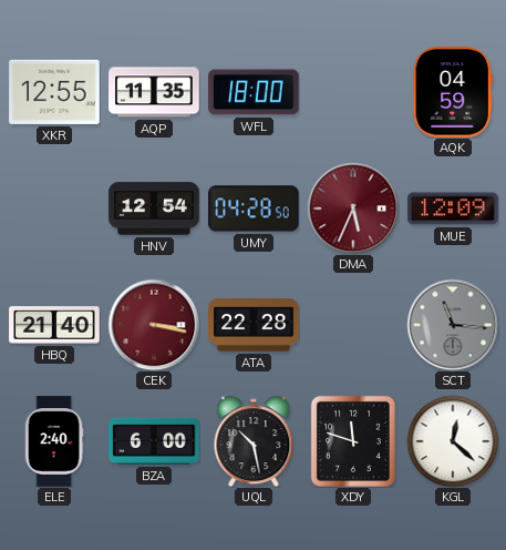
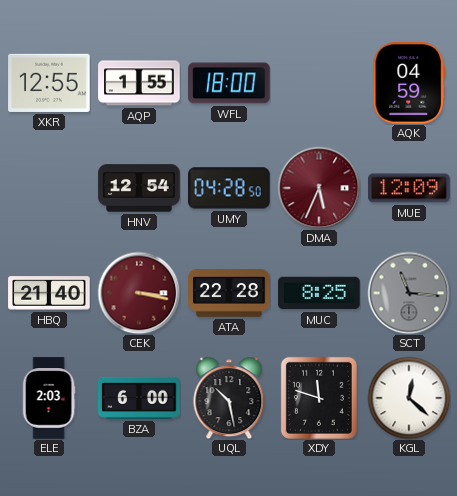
AQP: 11:35 -> 1:55 (139, 83)
MUC: none -> 8:25 (319, 293)
ELE: 2:40 -> 2:03 (49, 398)
